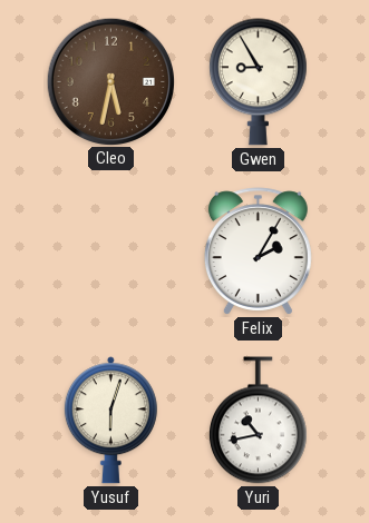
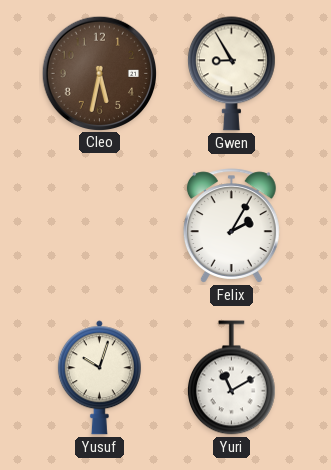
Yusuf: 6:03 -> 10:03 (99, 378)
Yuri: 10:43 -> 11:10 (232, 378)
